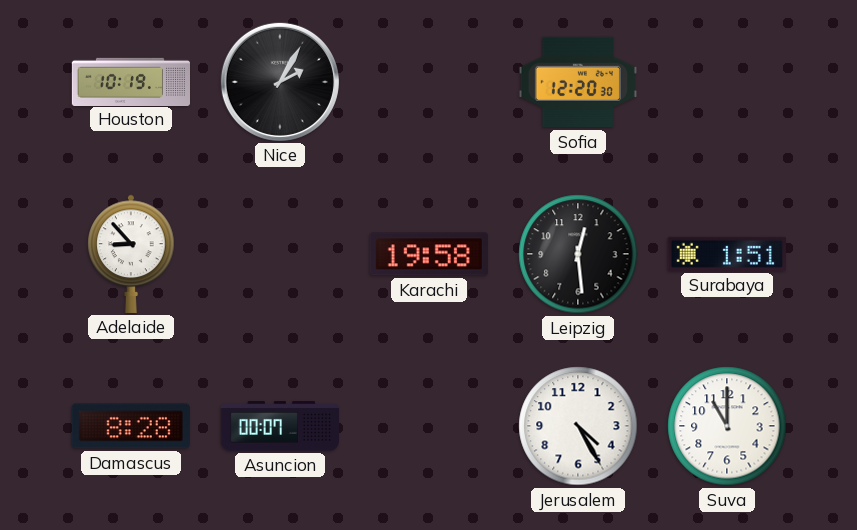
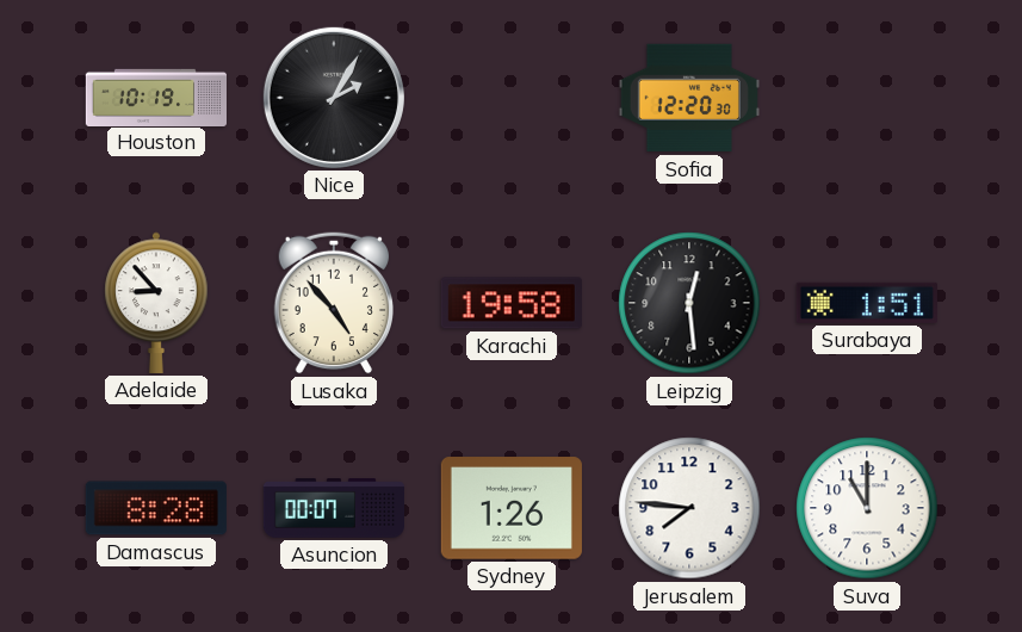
Lusaka: none -> 4:53 (333, 303)
Sydney: none -> 1:26 (512, 508)
Jerusalem: 4:25 -> 7:46 (689, 508)
